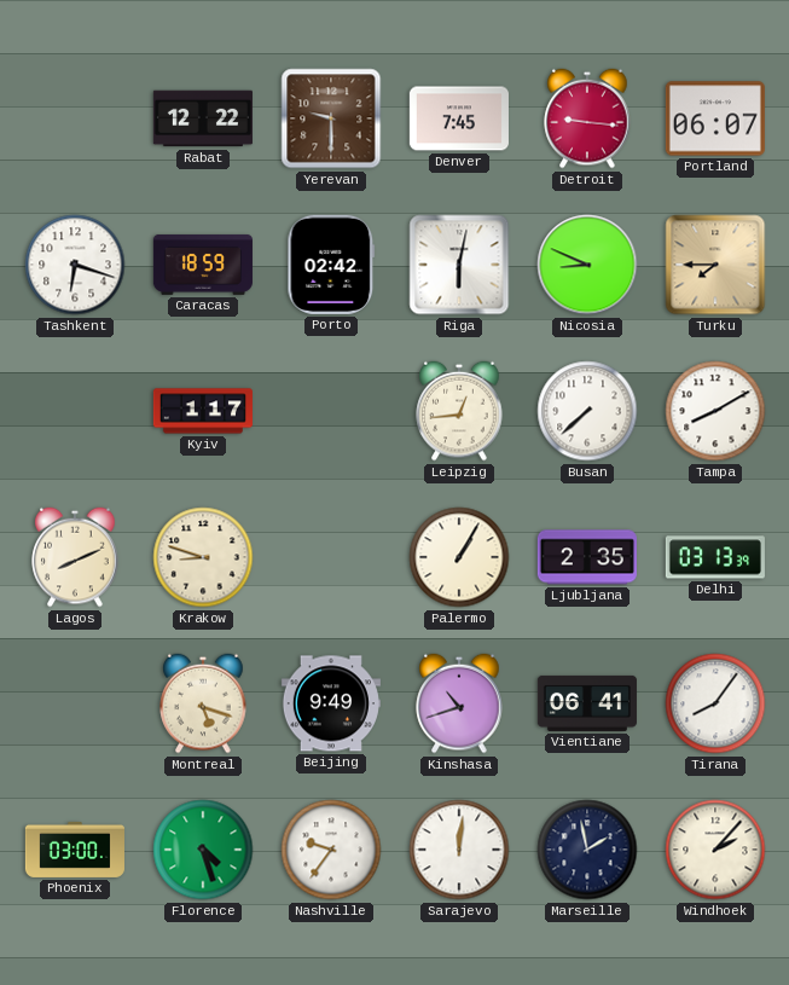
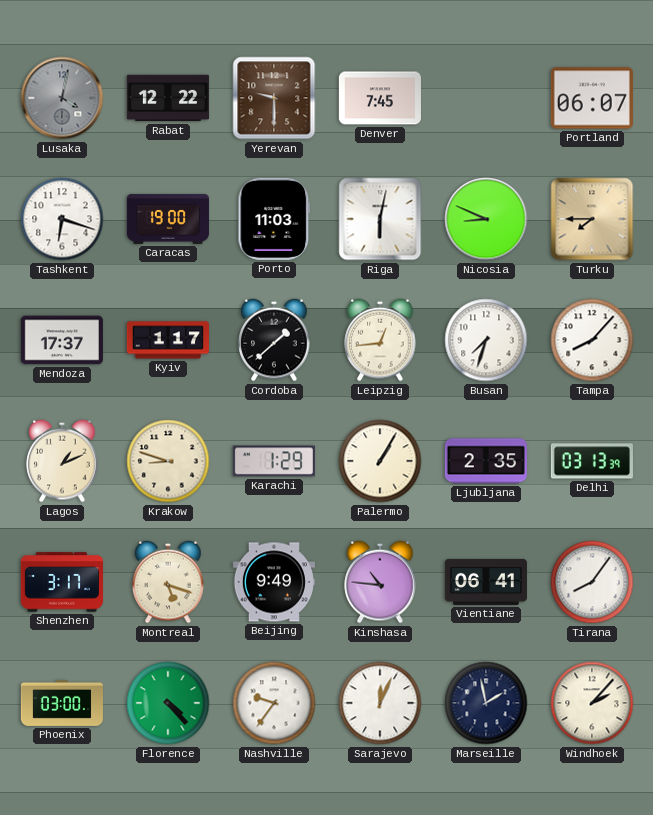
Lusaka: none -> 4:02 (62, 98)
Detroit: 9:16 -> none (587, 118)
Caracas: 18:59 -> 19:00 (168, 219)
Porto: 02:42 -> 11:03 (274, 219)
Mendoza: none -> 17:37 (62, 340)
Cordoba: none -> 1:38 (274, 340)
Busan: 7:38 -> 7:33 (486, 340)
Tampa: 8:10 -> 8:07 (592, 340)
Lagos: 8:11 -> 1:11 (62, 461)
Karachi: none -> 1:29 (274, 461)
Shenzhen: none -> 3:17 (62, 582)
Kinshasa: 10:42 -> 10:46 (380, 582)
Florence: 4:27 -> 4:23 (168, 703)
Sarajevo: 12:01 -> 12:04 (380, 703)
